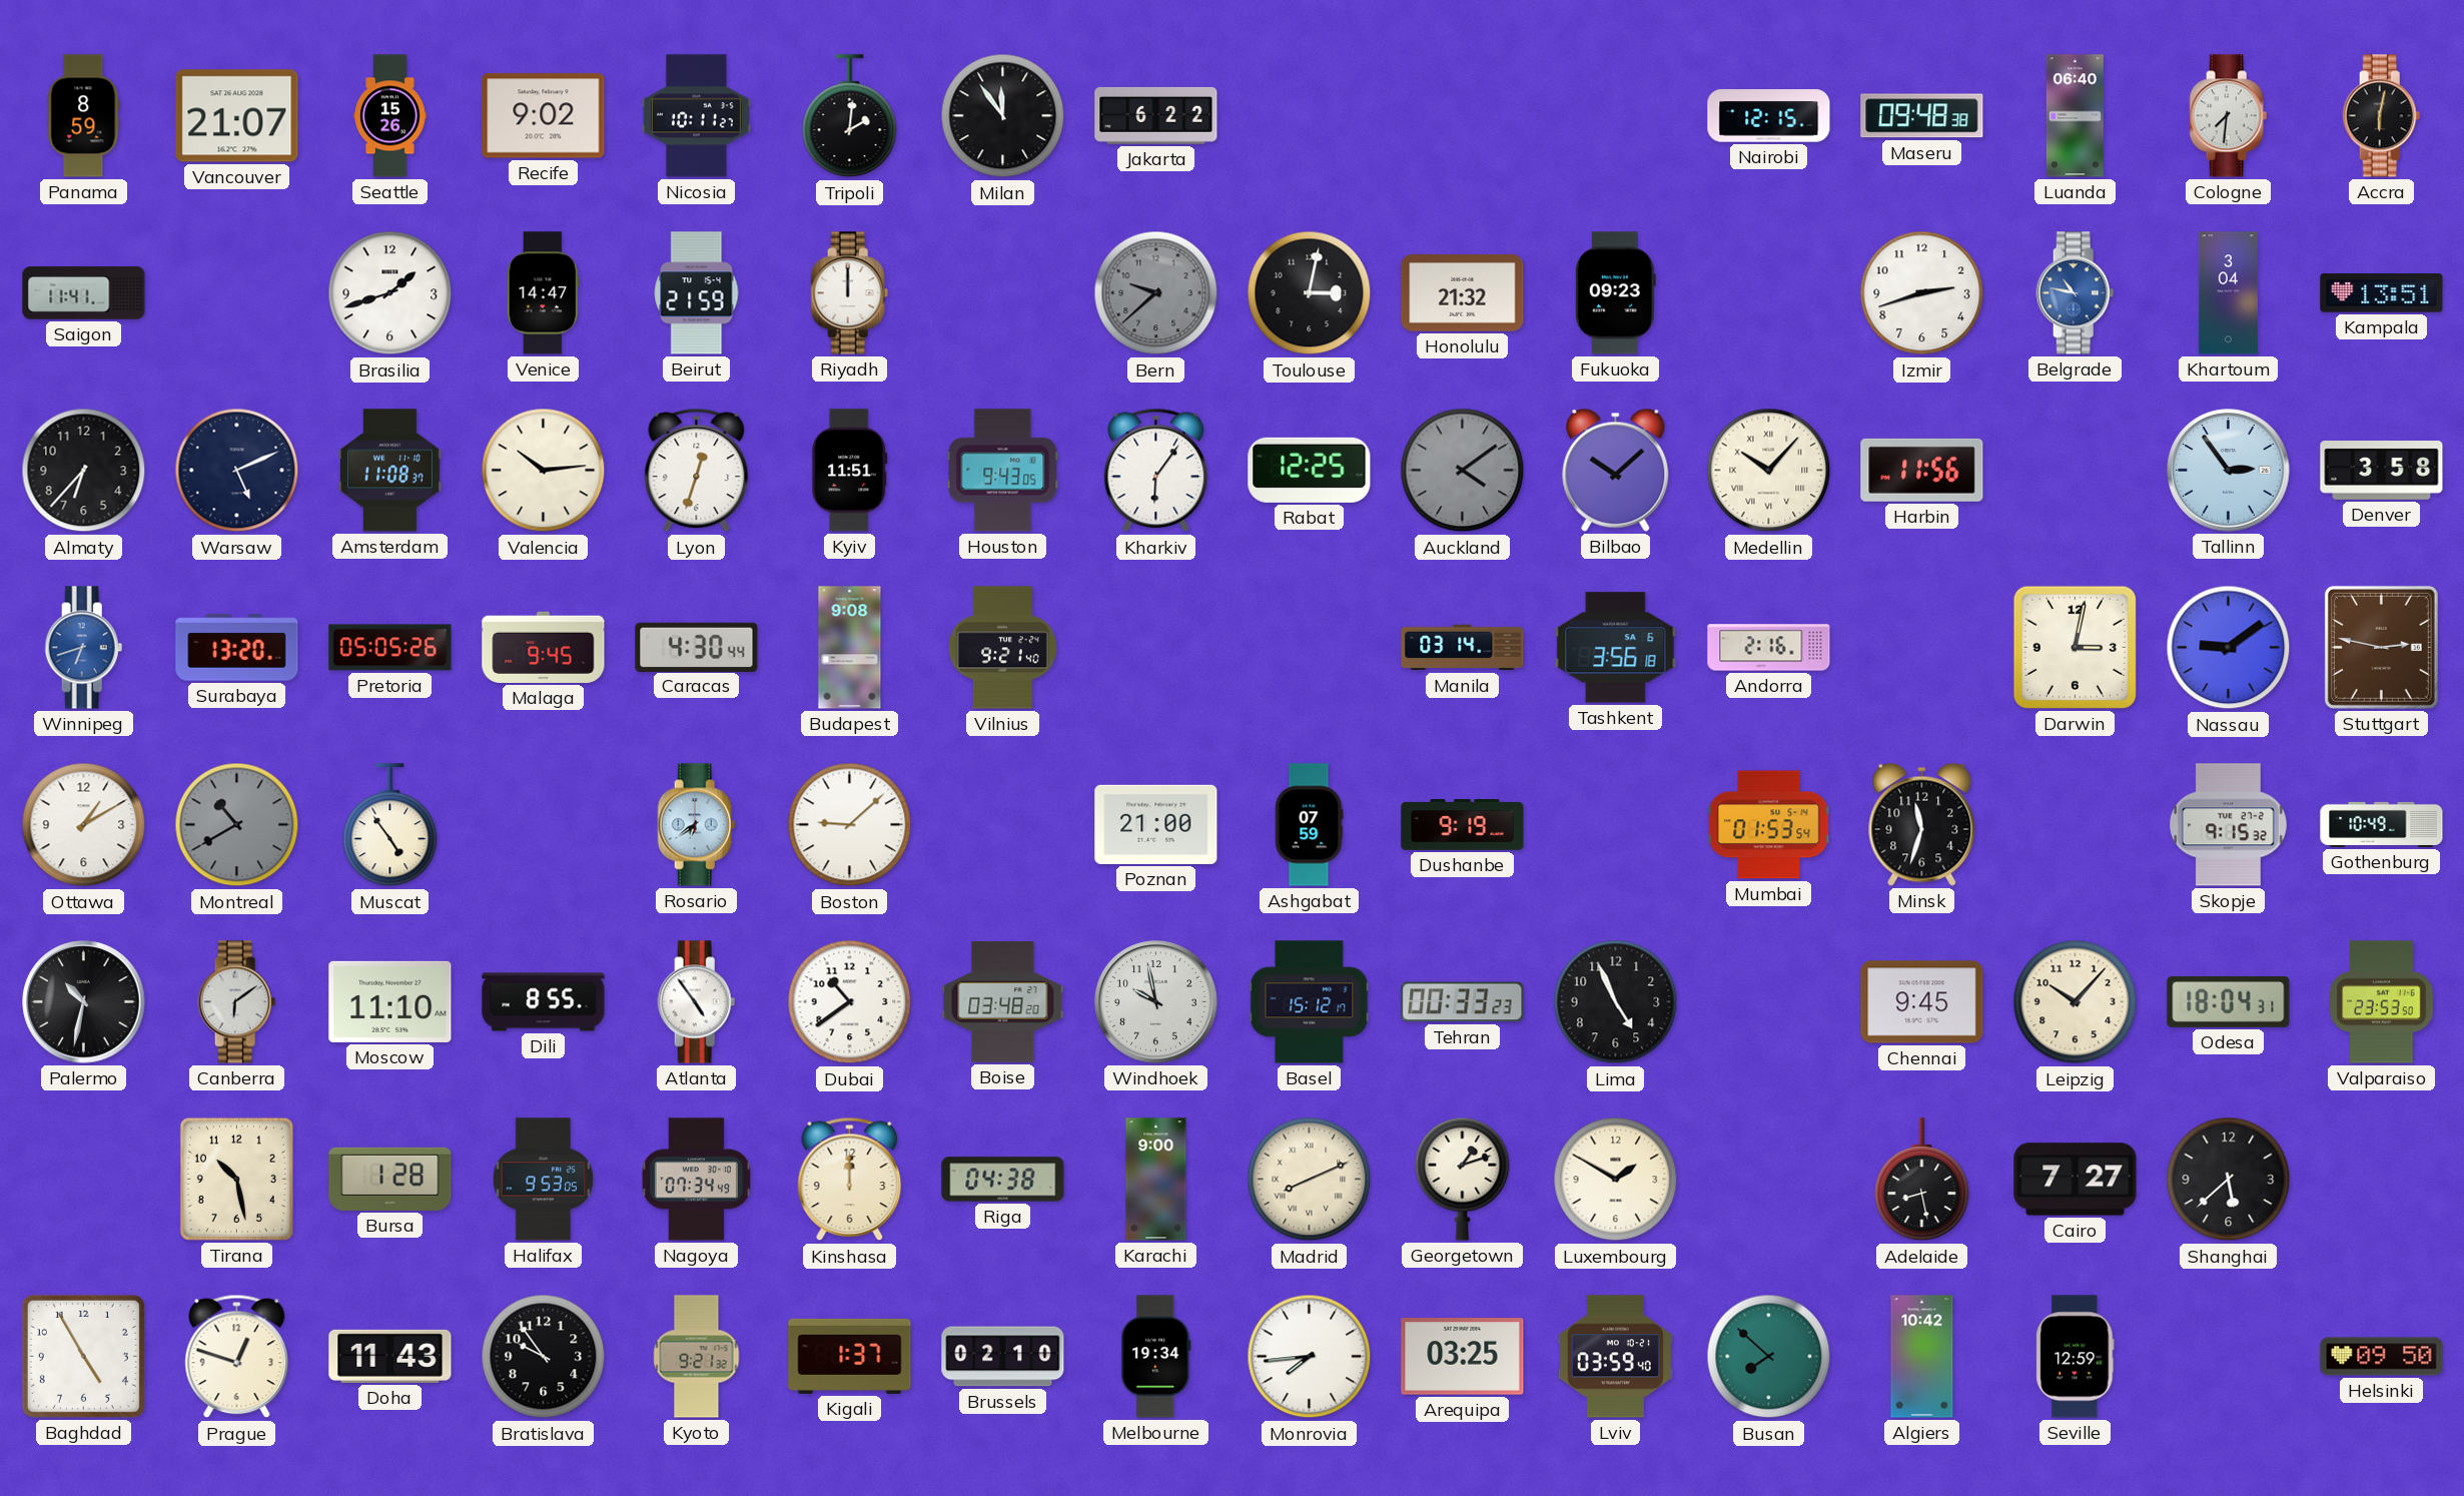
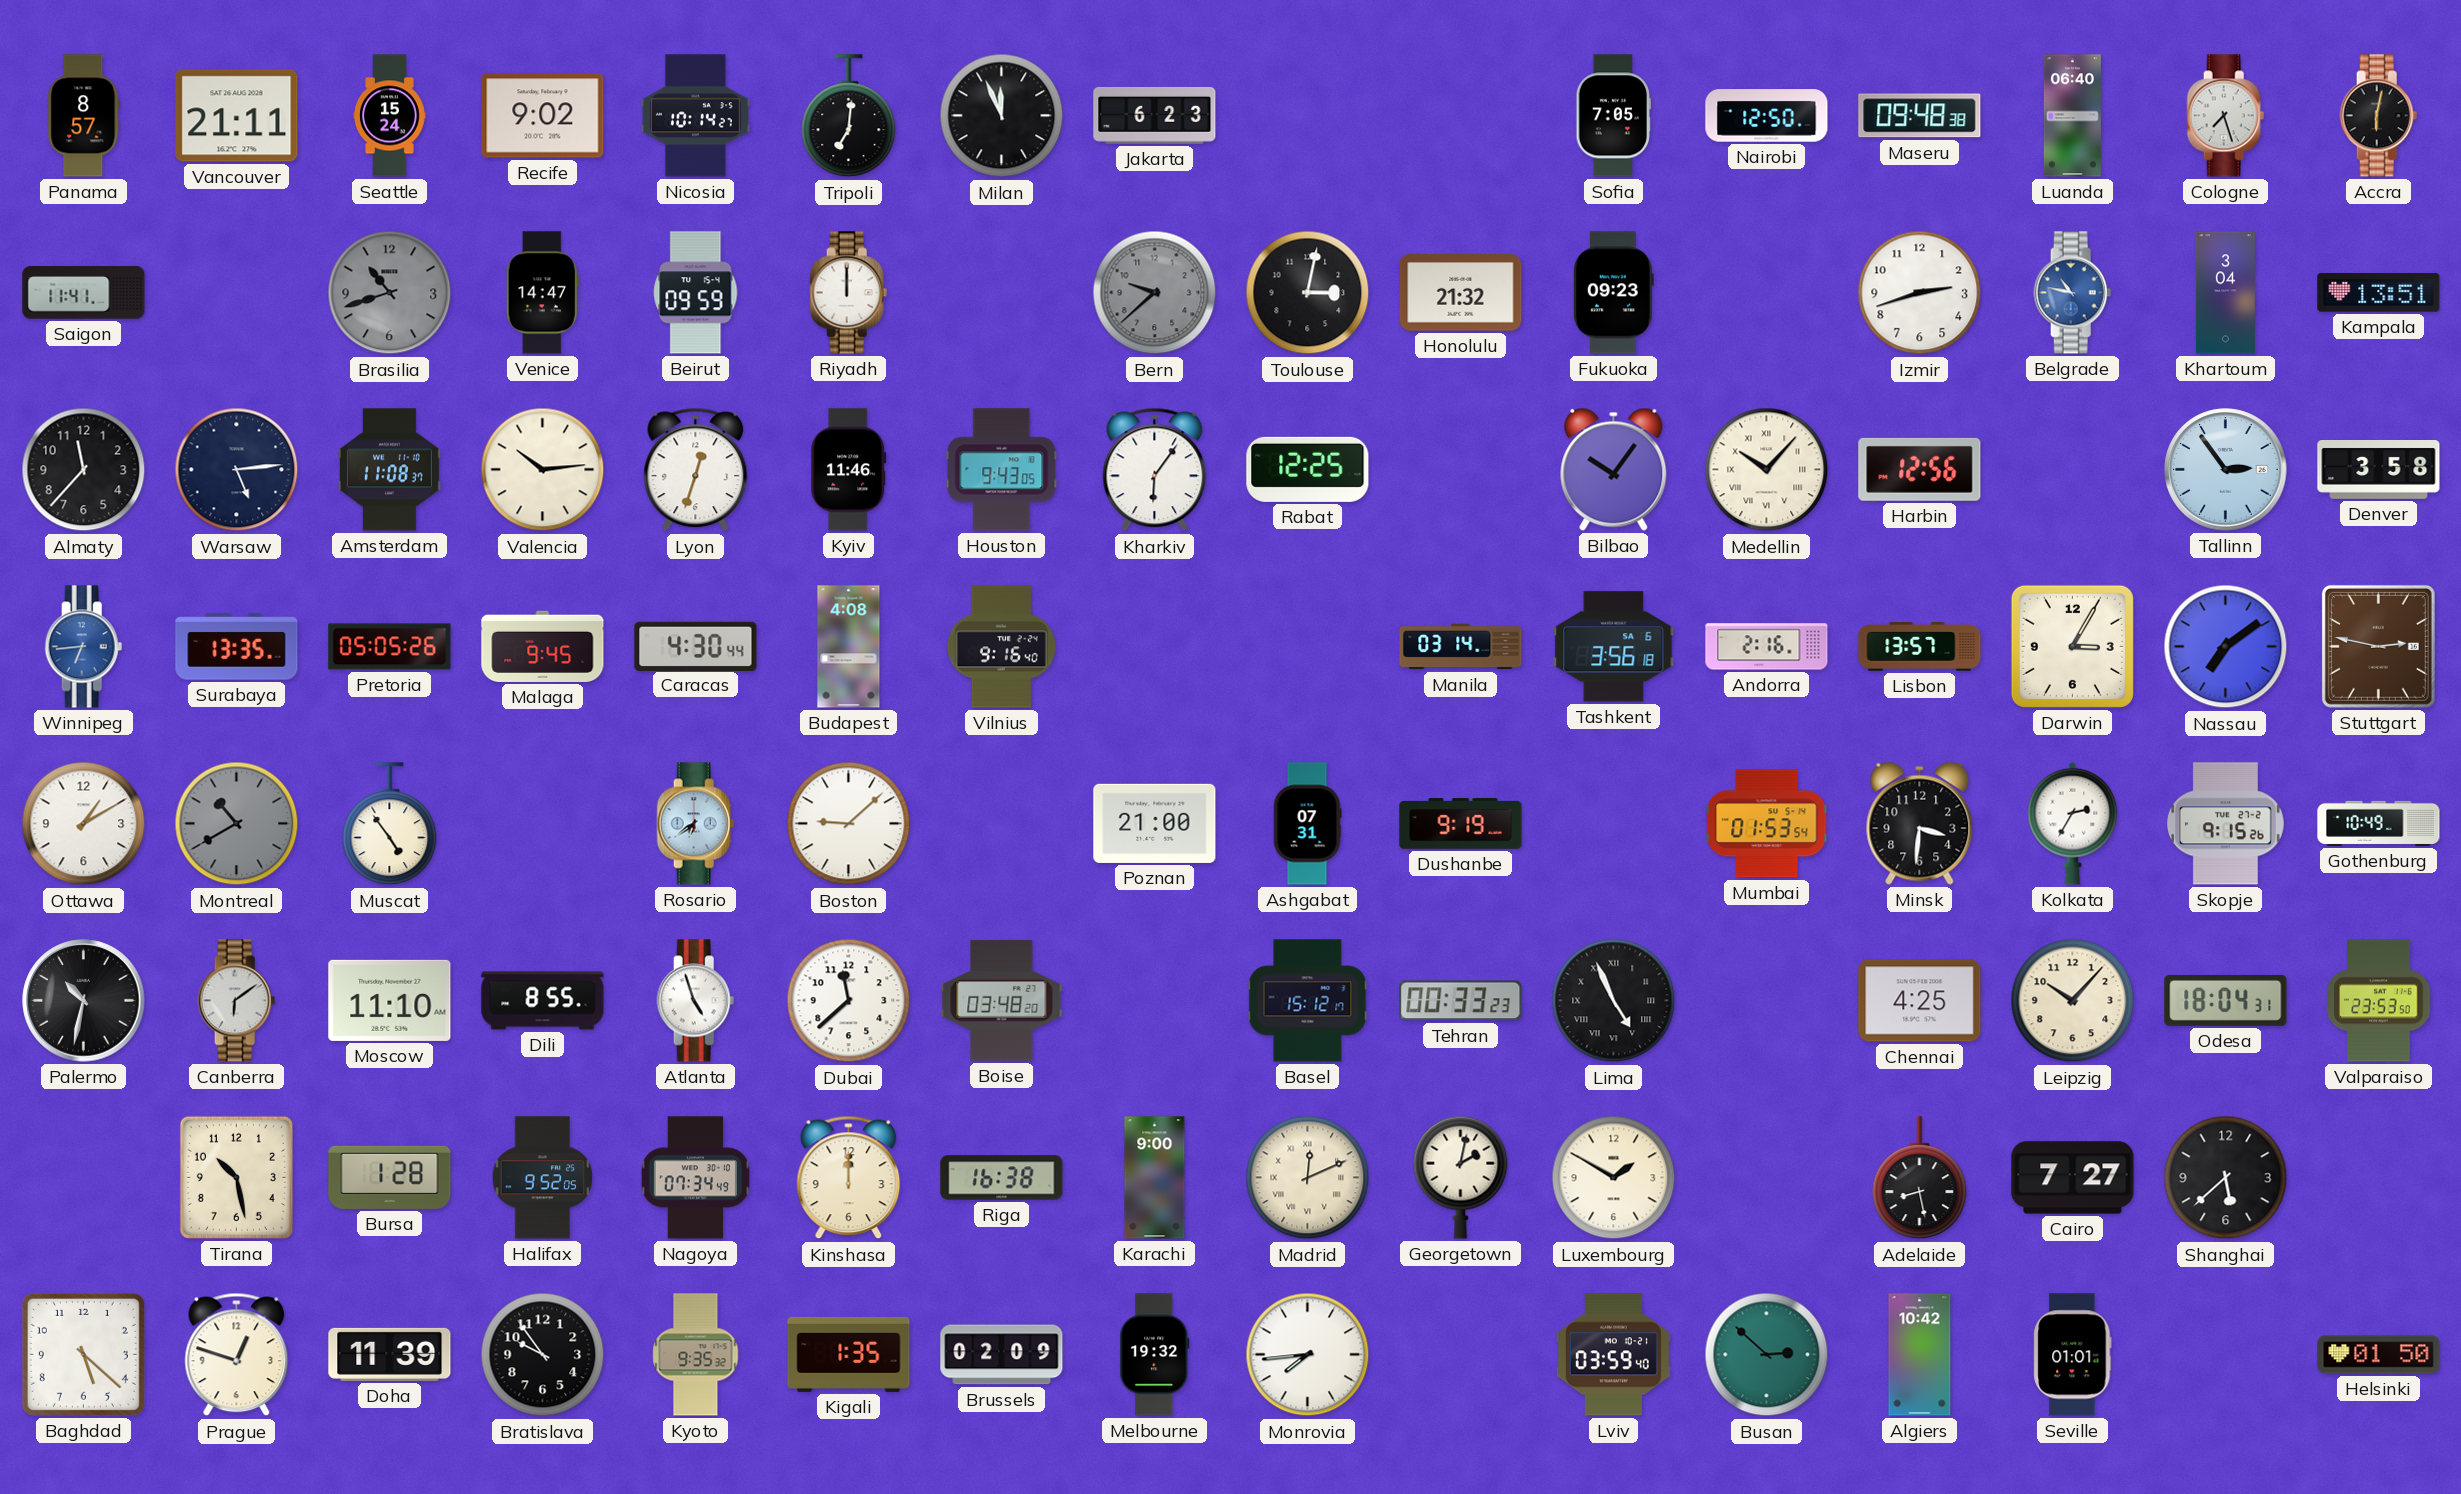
Panama: 8:59 -> 8:57 (84, 116)
Vancouver: 21:07 -> 21:11 (237, 116)
Seattle: 15:26 -> 15:24 (390, 116)
Nicosia: 10:11 -> 10:14 (695, 116)
Tripoli: 2:01 -> 7:01 (849, 116)
Milan: 11:54 -> 11:56 (1002, 116)
Jakarta: 6:22 -> 6:23 (1155, 115)
Sofia: none -> 7:05 (1613, 116)
Nairobi: 12:15 -> 12:50 (1767, 116)
Cologne: 7:31 -> 7:27 (2226, 116)
Brasilia: 1:42 -> 10:42 (390, 293)
Brasilia dial: white -> grey (390, 293)
Beirut: 21:59 -> 09:59 (696, 293)
Almaty: 6:37 -> 11:37 (84, 470)
Warsaw: 5:11 -> 5:14 (237, 470)
Kyiv: 11:51 -> 11:46 (849, 470)
Auckland: 4:09 -> none (1463, 471)
Bilbao: 10:08 -> 10:06 (1614, 469)
Harbin: 11:56 -> 12:56 (1920, 469)
Winnipeg: 6:42 -> 6:44 (84, 647)
Surabaya: 13:20 -> 13:35 (237, 647)
Budapest: 9:08 -> 4:08 (849, 647)
Vilnius: 9:21 -> 9:16 (1001, 647)
Lisbon: none -> 13:57 (1920, 647)
Darwin: 3:02 -> 3:05 (2072, 646)
Nassau: 9:09 -> 7:09 (2226, 647)
Ashgabat: 07:59 -> 07:31 (1307, 824)
Minsk: 11:33 -> 3:31 (1920, 823)
Kolkata: none -> 2:35 (2073, 823)
Skopje: 9:15:32 -> 9:15:26 (2225, 824)
Atlanta: 4:54 -> 4:57 (696, 1001)
Dubai: 10:39 -> 11:38 (849, 1001)
Windhoek: 9:58 -> none (1156, 1002)
Lima numerals: Arabic -> Roman (1614, 1001)
Chennai: 9:45 -> 4:25 (1920, 1001)
Halifax: 9:53 -> 9:52 (543, 1178)
Riga: 04:38 -> 16:38 (1002, 1178)
Madrid: 8:11 -> 12:11 (1308, 1178)
Georgetown: 1:12 -> 2:02 (1461, 1177)
Baghdad: 4:55 -> 5:22 (83, 1354)
Doha: 11:43 -> 11:39 (390, 1354)
Kyoto: 9:21 -> 9:35 (696, 1355)
Kigali: 1:37 -> 1:35 (849, 1354)
Brussels: 02:10 -> 02:09 (1002, 1355)
Melbourne: 19:34 -> 19:32 (1155, 1355)
Arequipa: 03:25 -> none (1463, 1357)
Busan: 7:52 -> 2:52 (1767, 1355)
Seville: 12:59 -> 01:01 (2073, 1355)
Helsinki: 09:50 -> 01:50 (2379, 1355)
